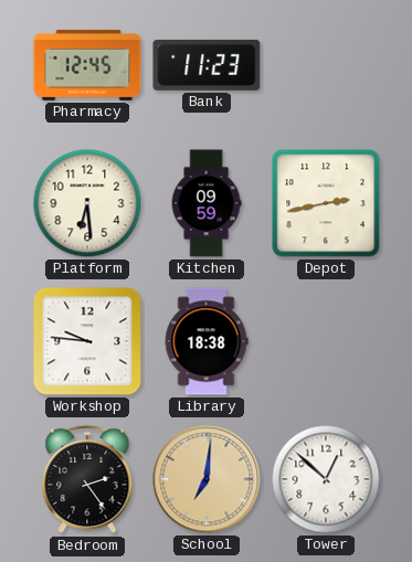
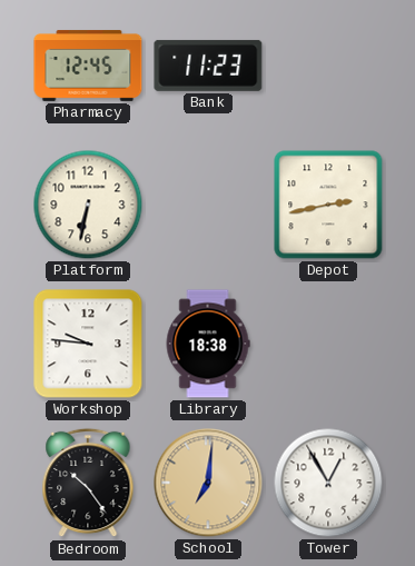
Platform: 6:29 -> 6:32 (88, 205)
Kitchen: 09:59 -> none (207, 203)
Bedroom: 2:24 -> 10:24 (88, 483)
Tower: 12:52 -> 12:55 (328, 483)
